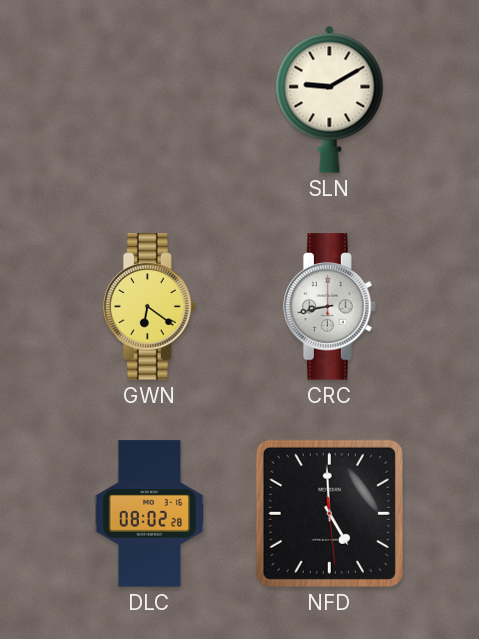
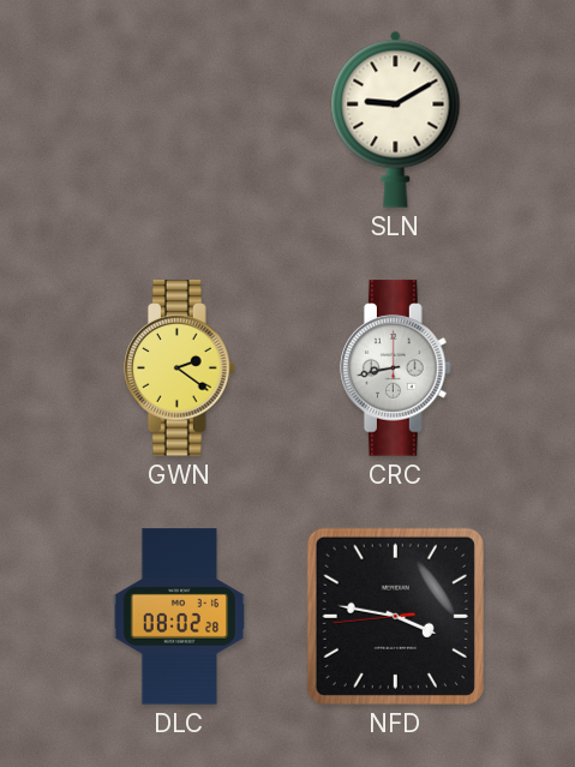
GWN: 6:21 -> 2:21 (180, 368)
NFD: 4:59 -> 3:46 (395, 616)
